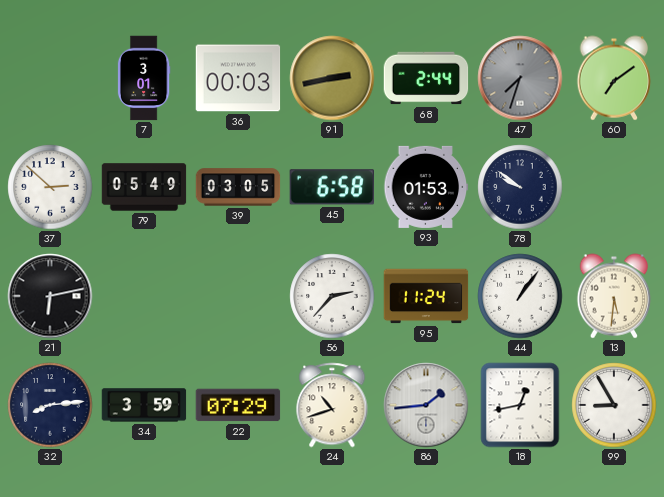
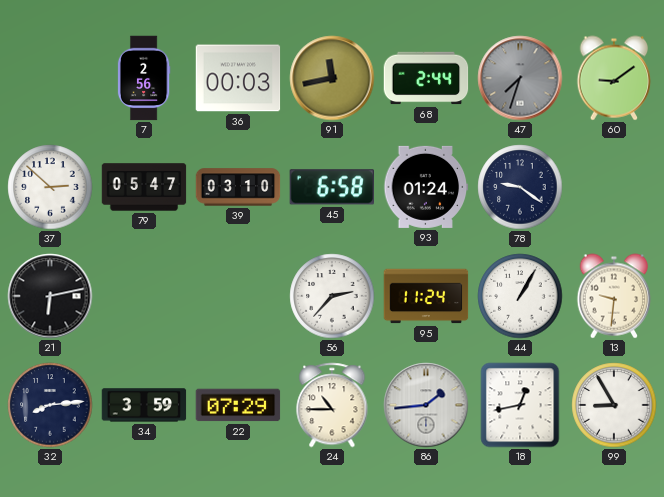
7: 3:01 -> 2:56 (144, 78)
91: 2:43 -> 11:43 (332, 78)
60: 7:09 -> 9:09 (614, 78)
79: 05:49 -> 05:47 (144, 187)
39: 03:05 -> 03:10 (238, 187)
93: 01:53 -> 01:24 (426, 187)
78: 9:51 -> 9:21 (520, 187)
44: 1:06 -> 1:05 (520, 296)
13: 5:31 -> 9:31 (614, 296)
24: 10:42 -> 10:45 (332, 405)
